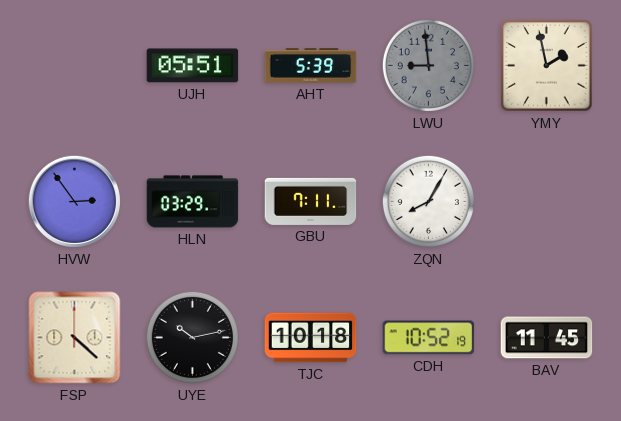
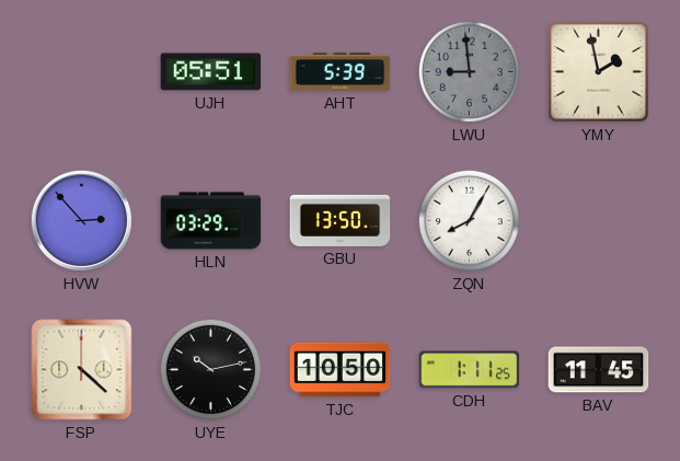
HVW: 2:54 -> 2:53 (81, 220)
GBU: 7:11 -> 13:50 (341, 220)
TJC: 10:18 -> 10:50 (341, 370)
CDH: 10:52 -> 1:11 (470, 370)
